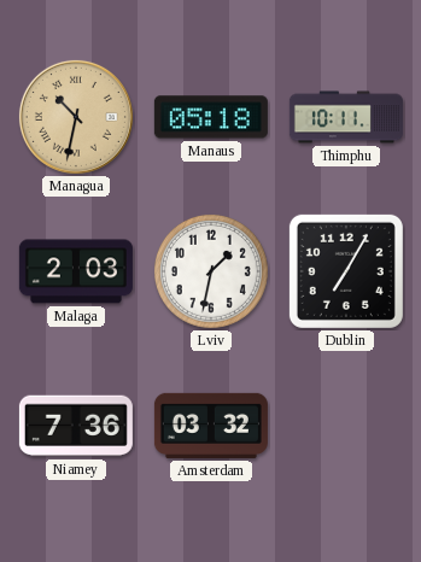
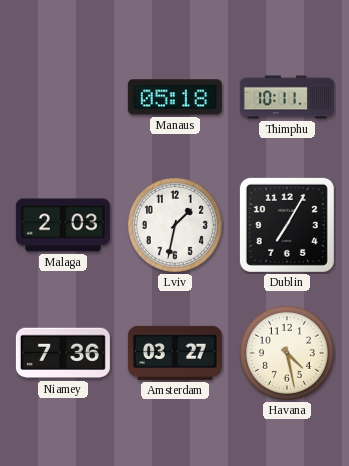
Managua: 10:32 -> none (76, 117)
Amsterdam: 03:32 -> 03:27 (175, 353)
Havana: none -> 4:28 (287, 353)
